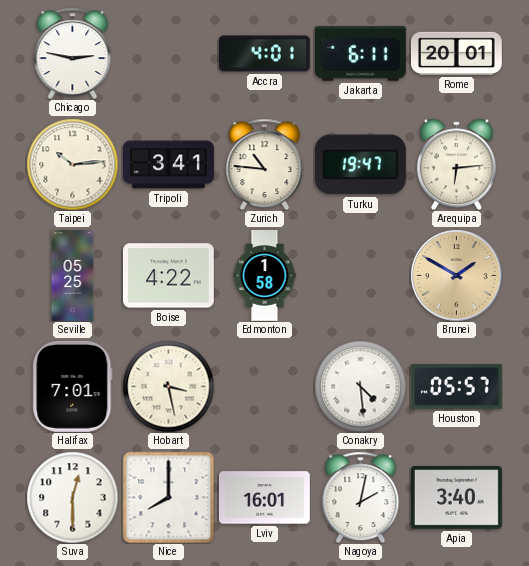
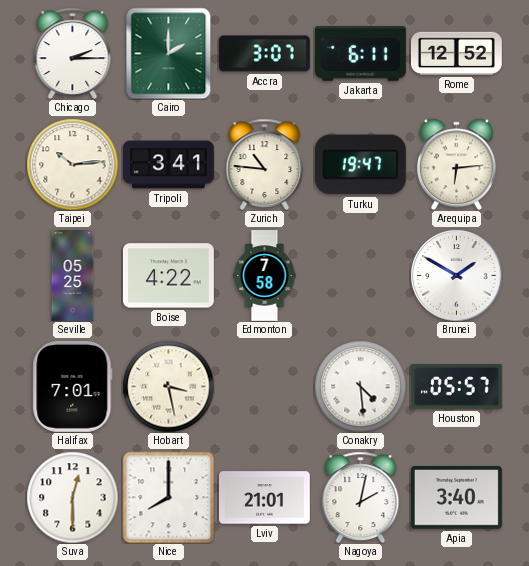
Chicago: 2:47 -> 2:15 (73, 53)
Cairo: none -> 2:00 (169, 53)
Accra: 4:01 -> 3:07 (264, 54)
Rome: 20:01 -> 12:52 (456, 53)
Edmonton: 1:58 -> 7:58 (265, 276)
Brunei dial: champagne -> white (456, 275)
Lviv: 16:01 -> 21:01 (264, 498)
